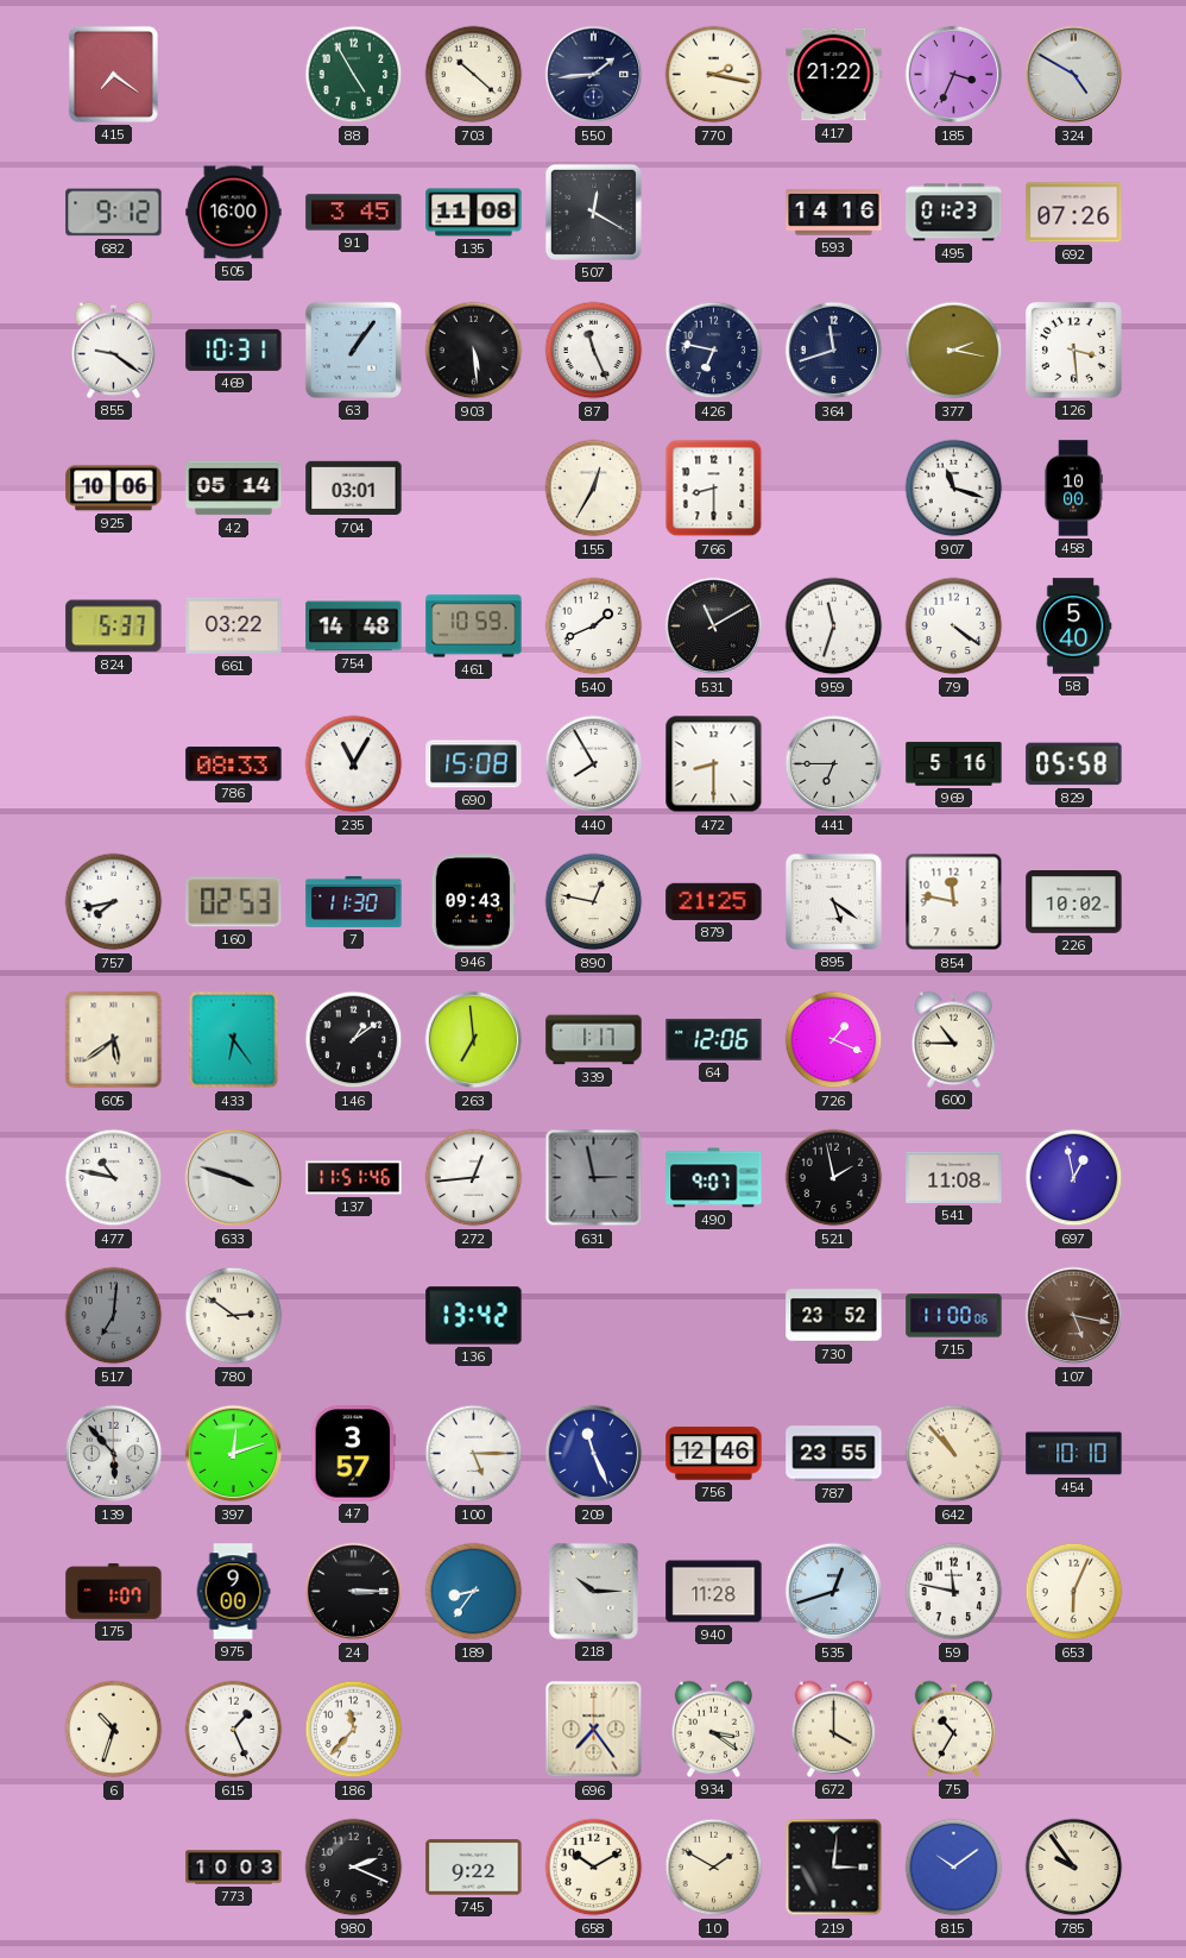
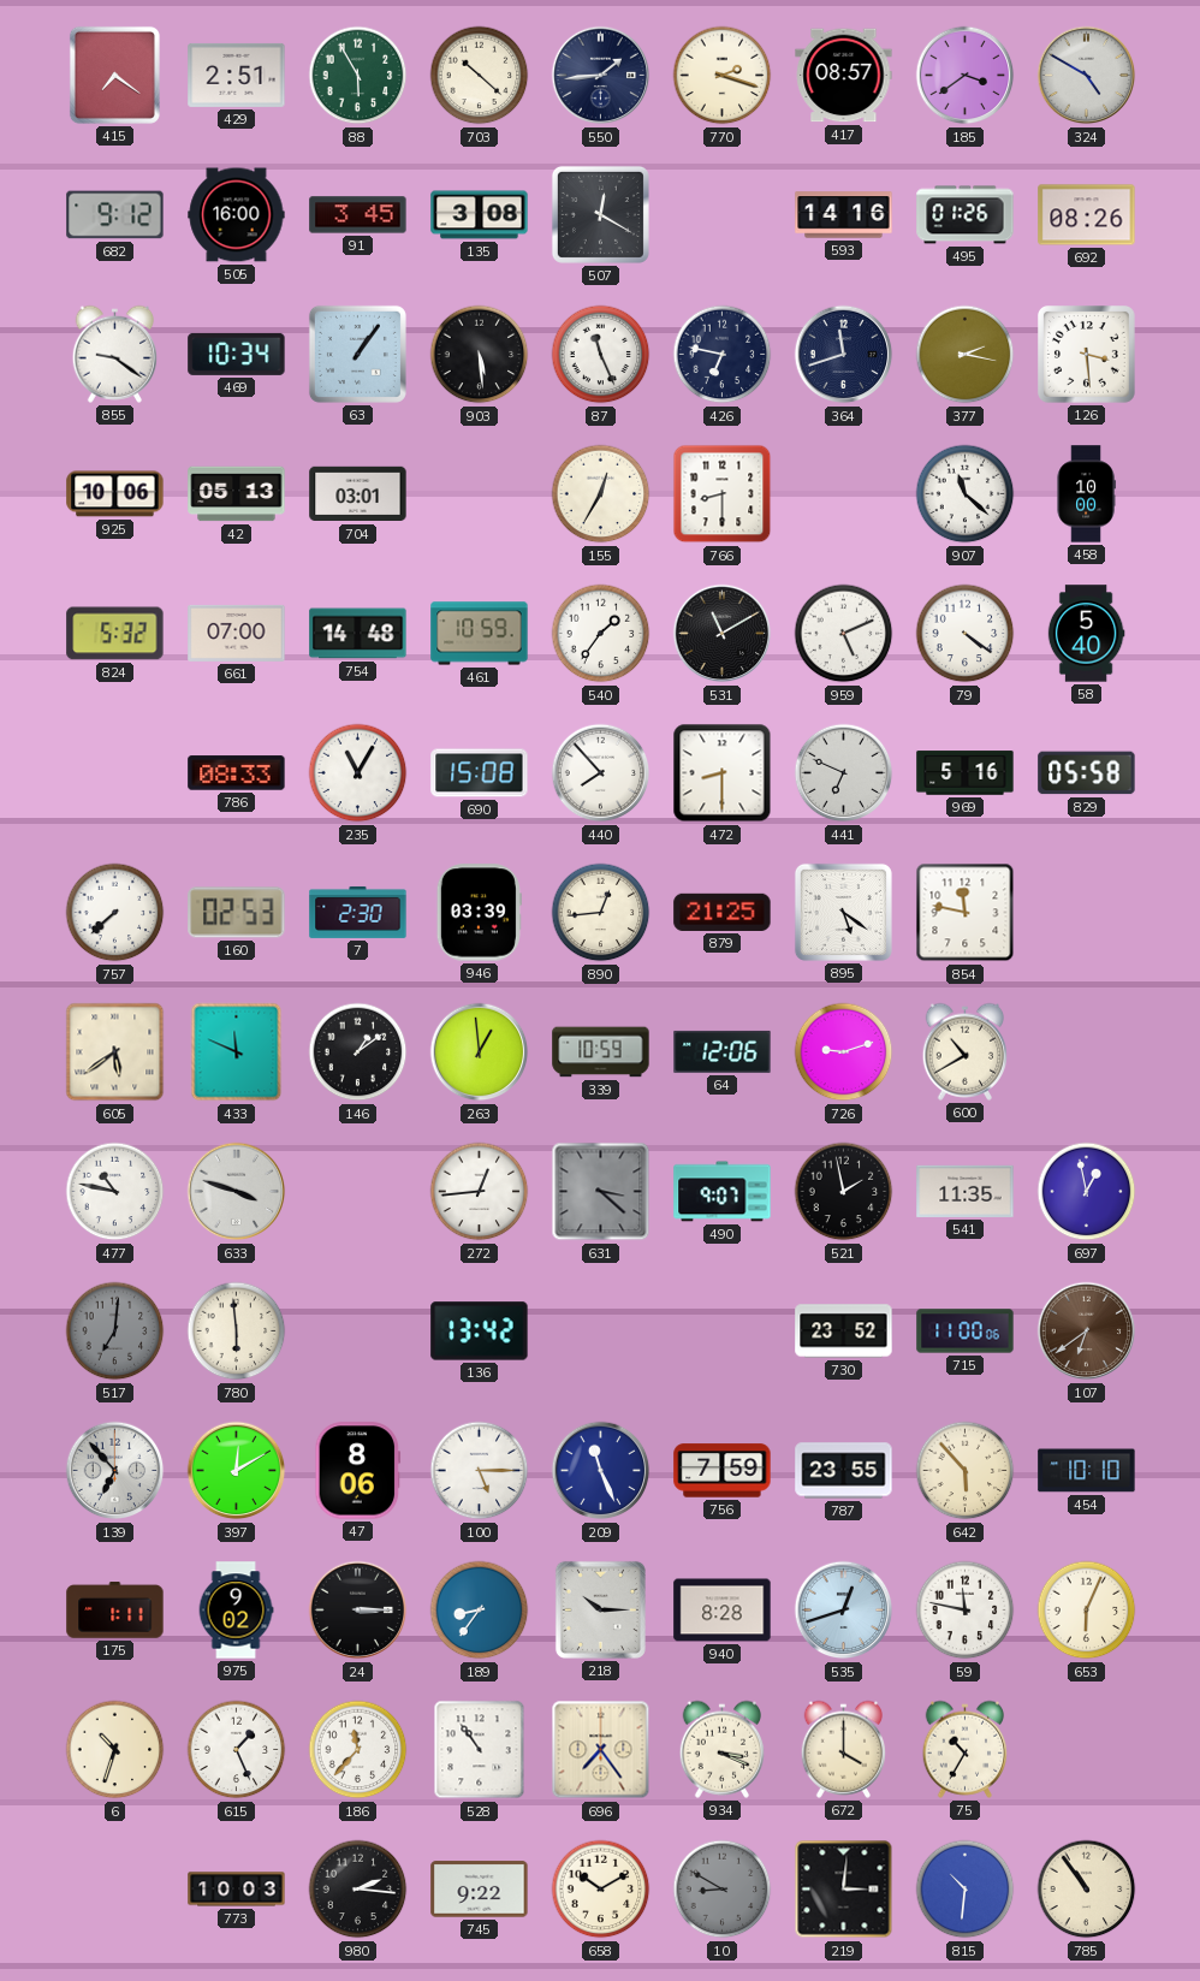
429: none -> 2:51 (237, 75)
88: 4:55 -> 5:55 (358, 76)
770: 2:17 -> 2:18 (723, 76)
417: 21:22 -> 08:57 (844, 76)
185: 3:34 -> 3:39 (966, 76)
135: 11:08 -> 3:08 (480, 215)
495: 01:23 -> 01:26 (966, 215)
692: 07:26 -> 08:26 (1087, 215)
469: 10:31 -> 10:34 (237, 354)
42: 05:14 -> 05:13 (237, 494)
907: 11:18 -> 11:22 (966, 494)
824: 5:37 -> 5:32 (115, 634)
661: 03:22 -> 07:00 (237, 633)
540: 1:41 -> 1:36 (601, 634)
959: 11:33 -> 5:11 (844, 634)
440: 7:55 -> 7:53 (601, 773)
441: 6:45 -> 6:49 (844, 773)
757: 7:43 -> 7:38 (115, 913)
7: 11:30 -> 2:30 (358, 912)
946: 09:43 -> 03:39 (479, 913)
890: 12:47 -> 12:44 (601, 913)
226: 10:02 -> none (1074, 902)
433: 6:24 -> 11:49 (237, 1052)
263: 6:59 -> 12:59 (480, 1052)
339: 1:17 -> 10:59 (601, 1052)
726: 1:19 -> 9:12 (844, 1052)
600: 10:45 -> 10:40 (966, 1051)
137: 11:51 -> none (354, 1178)
631: 2:58 -> 3:22 (601, 1192)
541: 11:08 -> 11:35 (966, 1191)
780: 2:51 -> 5:59 (237, 1331)
107: 5:17 -> 6:39 (1087, 1331)
139: 5:53 -> 6:53 (115, 1471)
397: 12:12 -> 12:10 (237, 1471)
47: 3:57 -> 8:06 (358, 1471)
756: 12:46 -> 7:59 (723, 1471)
642: 10:53 -> 5:53 (966, 1471)
175: 1:07 -> 1:11 (115, 1611)
975: 9:00 -> 9:02 (236, 1611)
940: 11:28 -> 8:28 (723, 1611)
528: none -> 10:54 (480, 1750)
934: 3:21 -> 3:19 (723, 1749)
980: 2:19 -> 2:16 (358, 1890)
10: 1:50 -> 8:50 (723, 1890)
10 dial: cream -> grey (723, 1890)
815: 10:09 -> 10:31 (966, 1890)
785: 9:54 -> 10:54 (1087, 1890)
